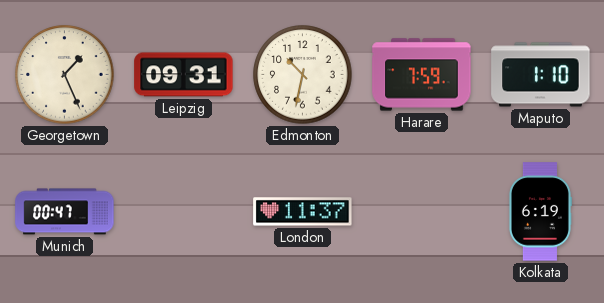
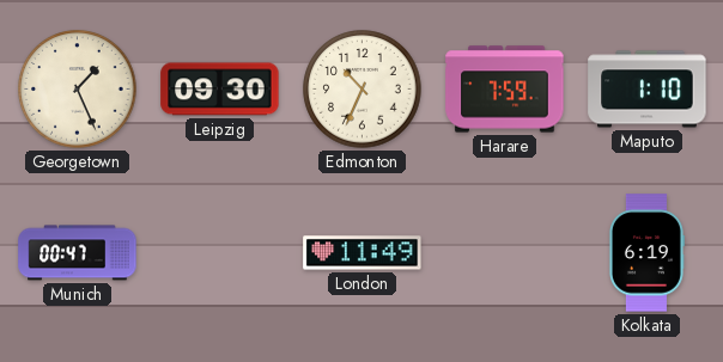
Leipzig: 09:31 -> 09:30 (220, 90)
Edmonton: 10:32 -> 10:34 (363, 90)
London: 11:37 -> 11:49 (363, 253)
